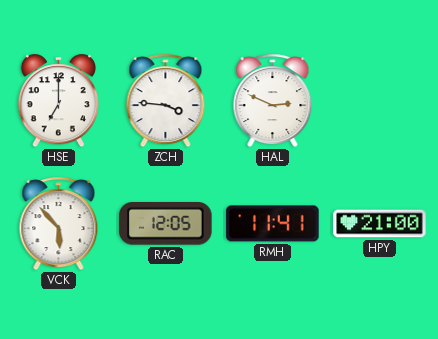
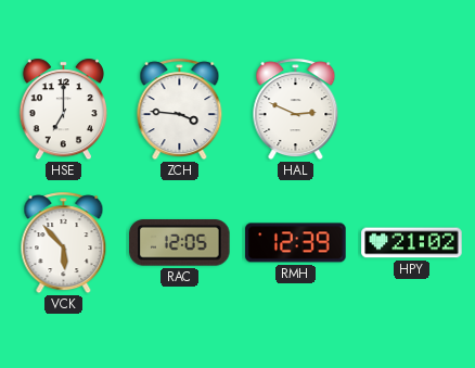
RMH: 11:41 -> 12:39 (296, 243)
HPY: 21:00 -> 21:02 (412, 243)
